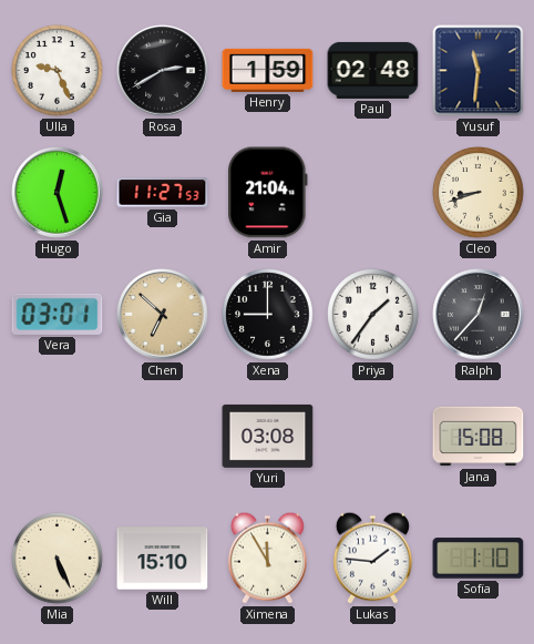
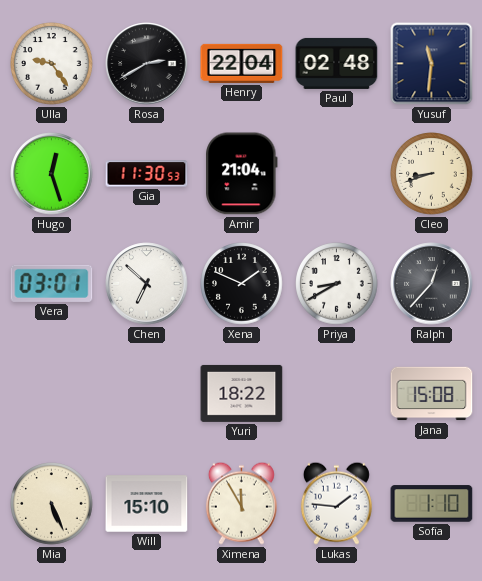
Ulla: 9:26 -> 9:24 (52, 64)
Henry: 1:59 -> 22:04 (242, 63)
Gia: 11:27 -> 11:30 (147, 174)
Chen dial: champagne -> white (147, 284)
Xena: 9:00 -> 1:49 (242, 284)
Priya: 1:36 -> 8:40 (337, 284)
Yuri: 03:08 -> 18:22 (242, 393)
